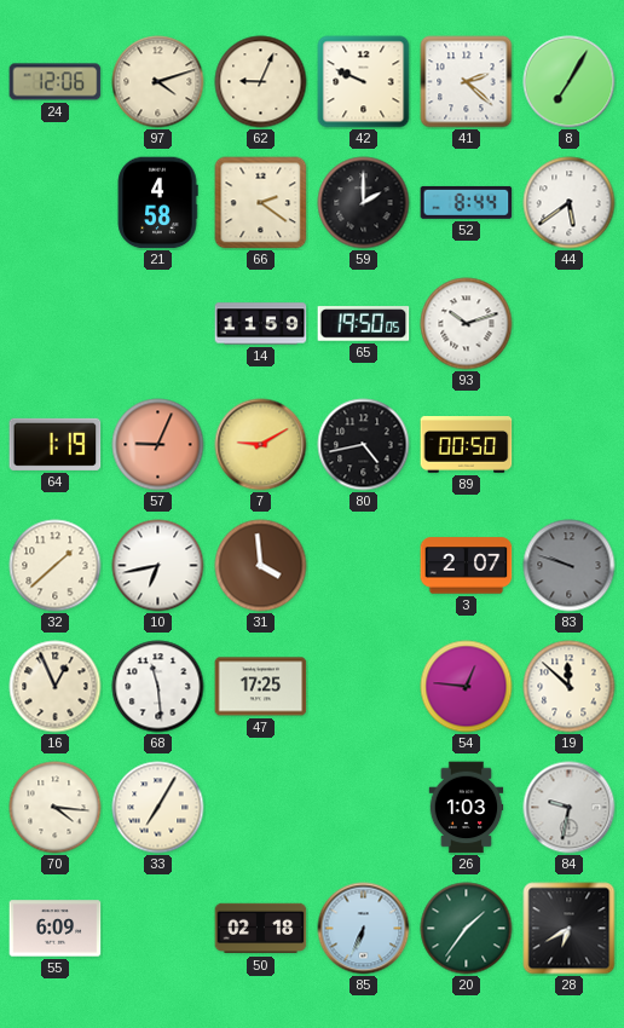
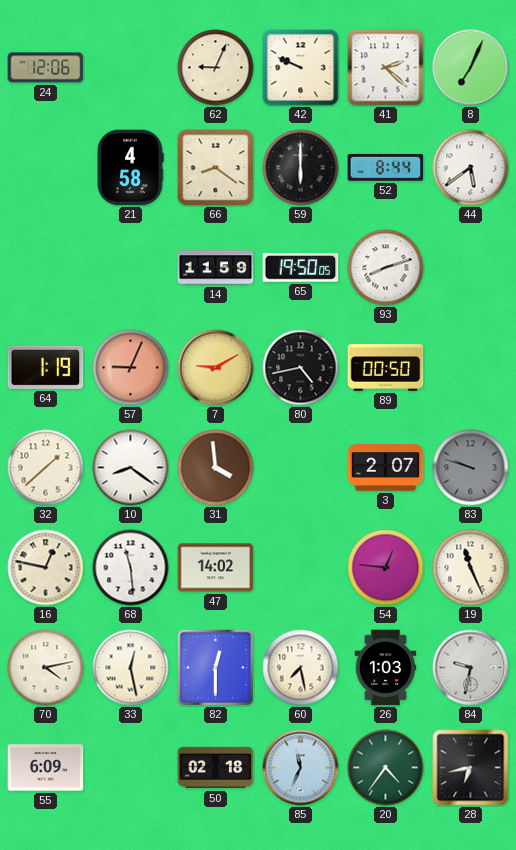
97: 4:12 -> none (158, 82)
8: 7:05 -> 7:04 (471, 68)
66: 2:21 -> 8:21 (216, 168)
59: 2:00 -> 6:00 (301, 168)
93: 10:12 -> 8:12 (386, 268)
10: 6:43 -> 8:21 (131, 468)
16: 12:56 -> 12:47 (46, 568)
47: 17:25 -> 14:02 (216, 568)
19: 11:52 -> 11:26 (471, 568)
70: 4:16 -> 4:13 (46, 668)
33: 7:05 -> 12:28 (131, 668)
82: none -> 12:30 (215, 667)
60: none -> 7:28 (301, 668)
85: 6:34 -> 11:34 (301, 768)
20: 1:36 -> 4:36 (386, 768)
28: 6:40 -> 6:43 (471, 768)
